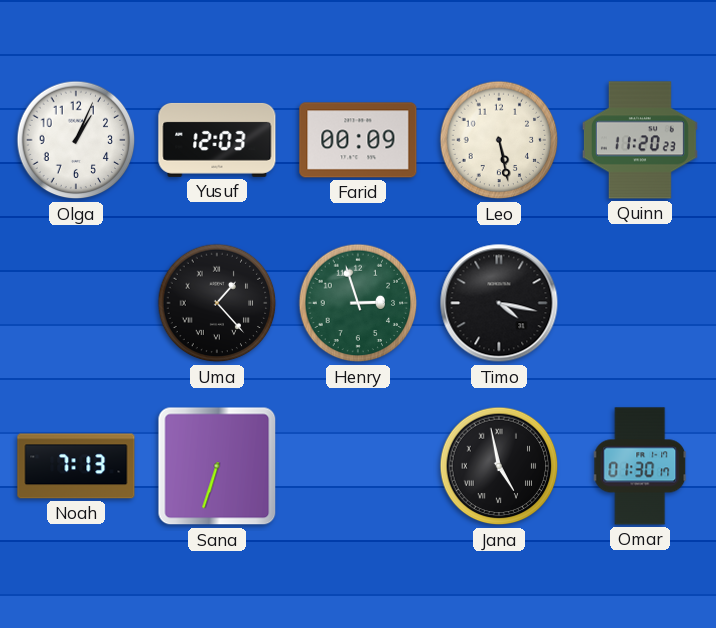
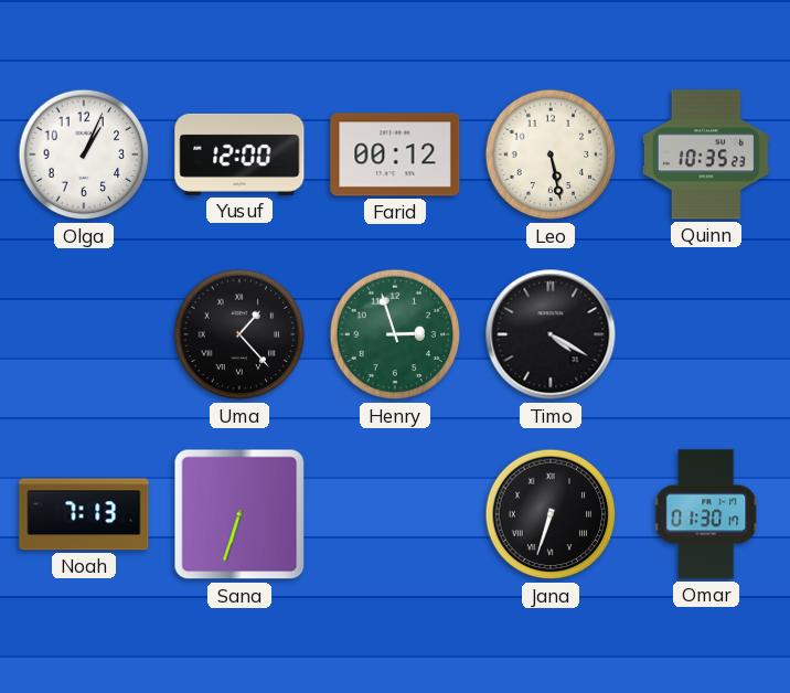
Yusuf: 12:03 -> 12:00 (239, 154)
Farid: 00:09 -> 00:12 (395, 154)
Quinn: 11:20 -> 10:35 (706, 154)
Timo: 4:17 -> 4:20 (551, 334)
Jana: 4:58 -> 6:33 (551, 514)
